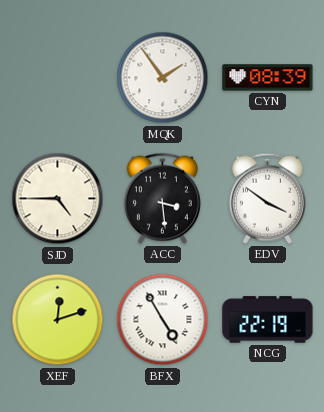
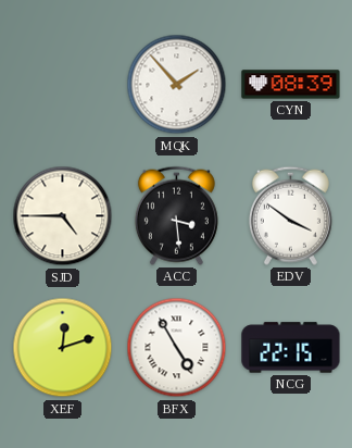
MQK: 1:54 -> 1:53 (177, 85)
NCG: 22:19 -> 22:15 (291, 348)
